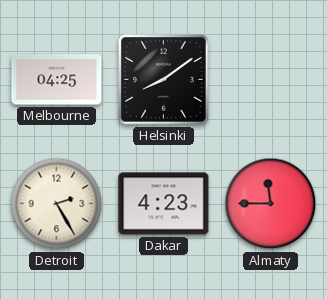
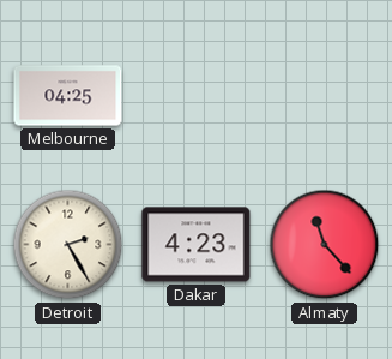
Helsinki: 8:09 -> none (164, 80)
Almaty: 11:45 -> 11:23 (325, 245)
